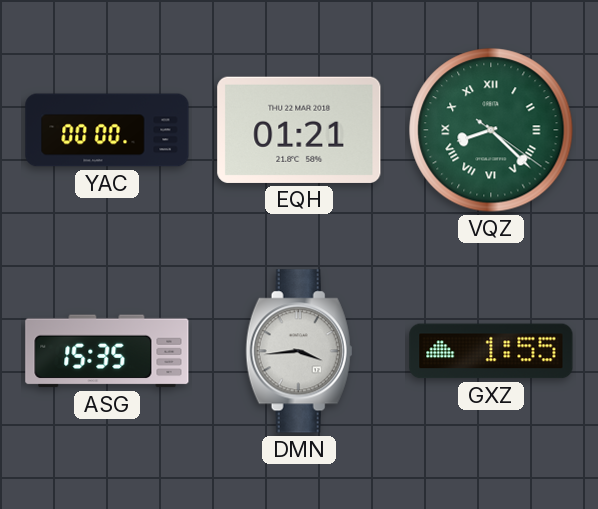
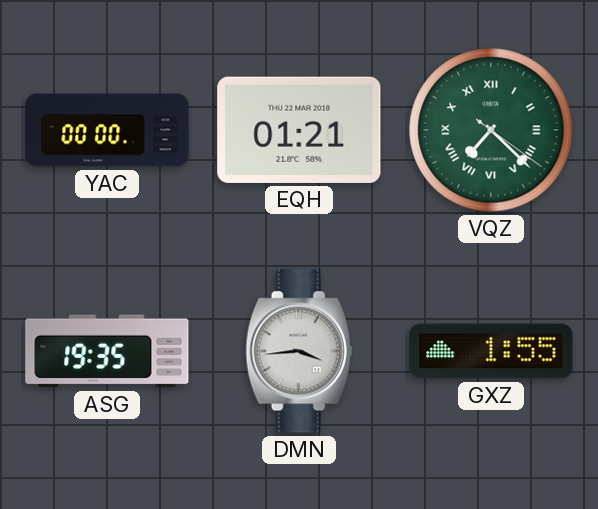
VQZ: 8:22 -> 7:22 (491, 130)
ASG: 15:35 -> 19:35 (107, 351)
